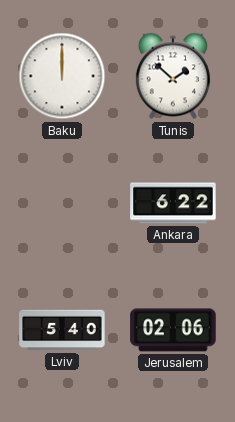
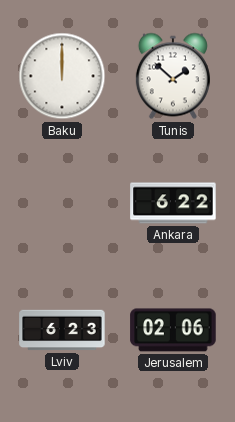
Lviv: 5:40 -> 6:23 (62, 330)
